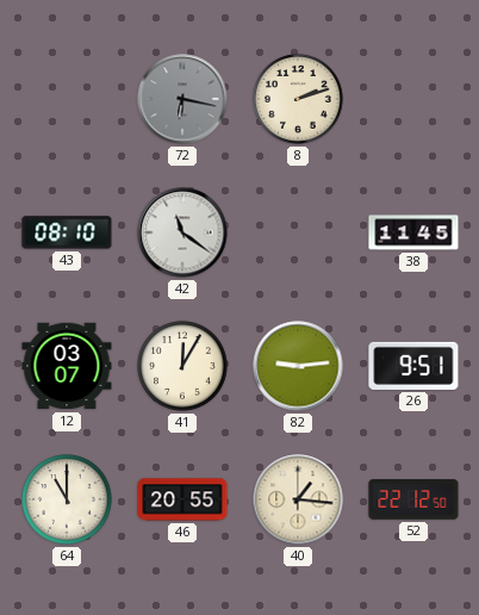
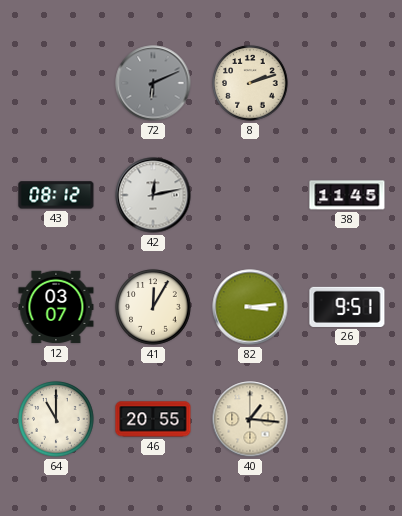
72: 6:17 -> 6:11 (153, 83)
43: 08:10 -> 08:12 (56, 195)
42: 11:21 -> 12:13 (153, 195)
82: 9:14 -> 3:14 (250, 307)
52: 22:12 -> none (413, 499)
